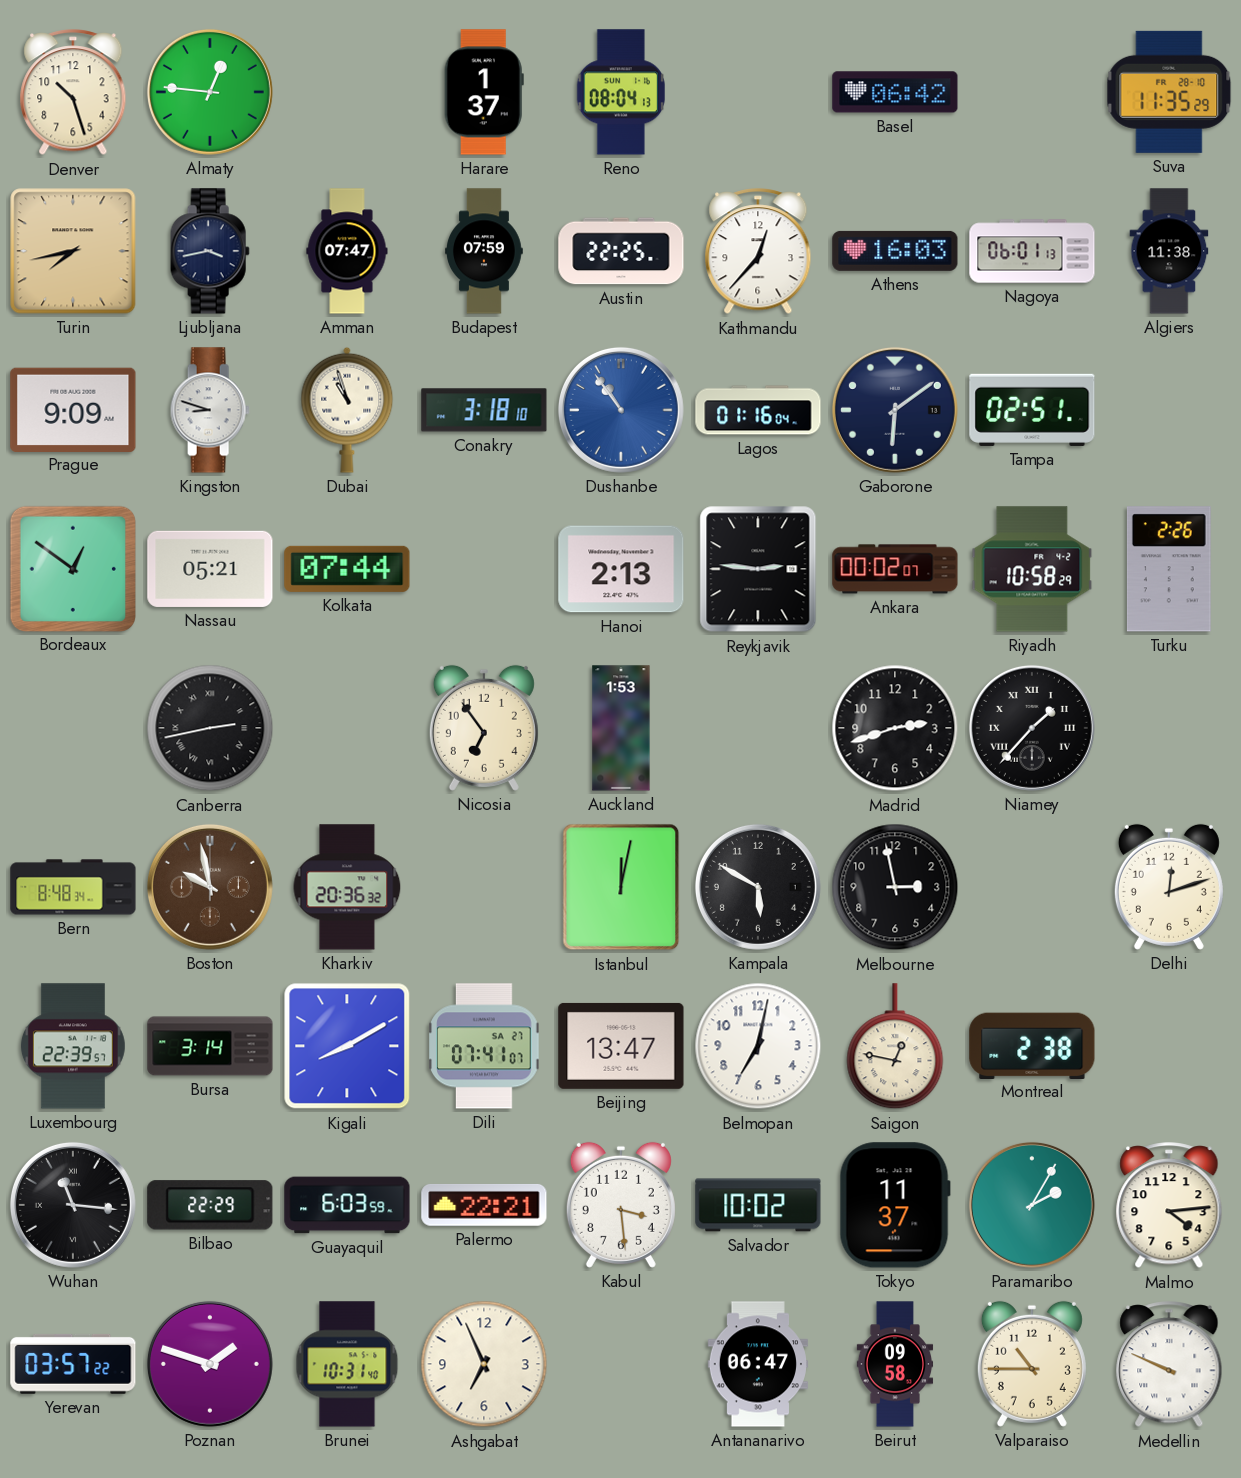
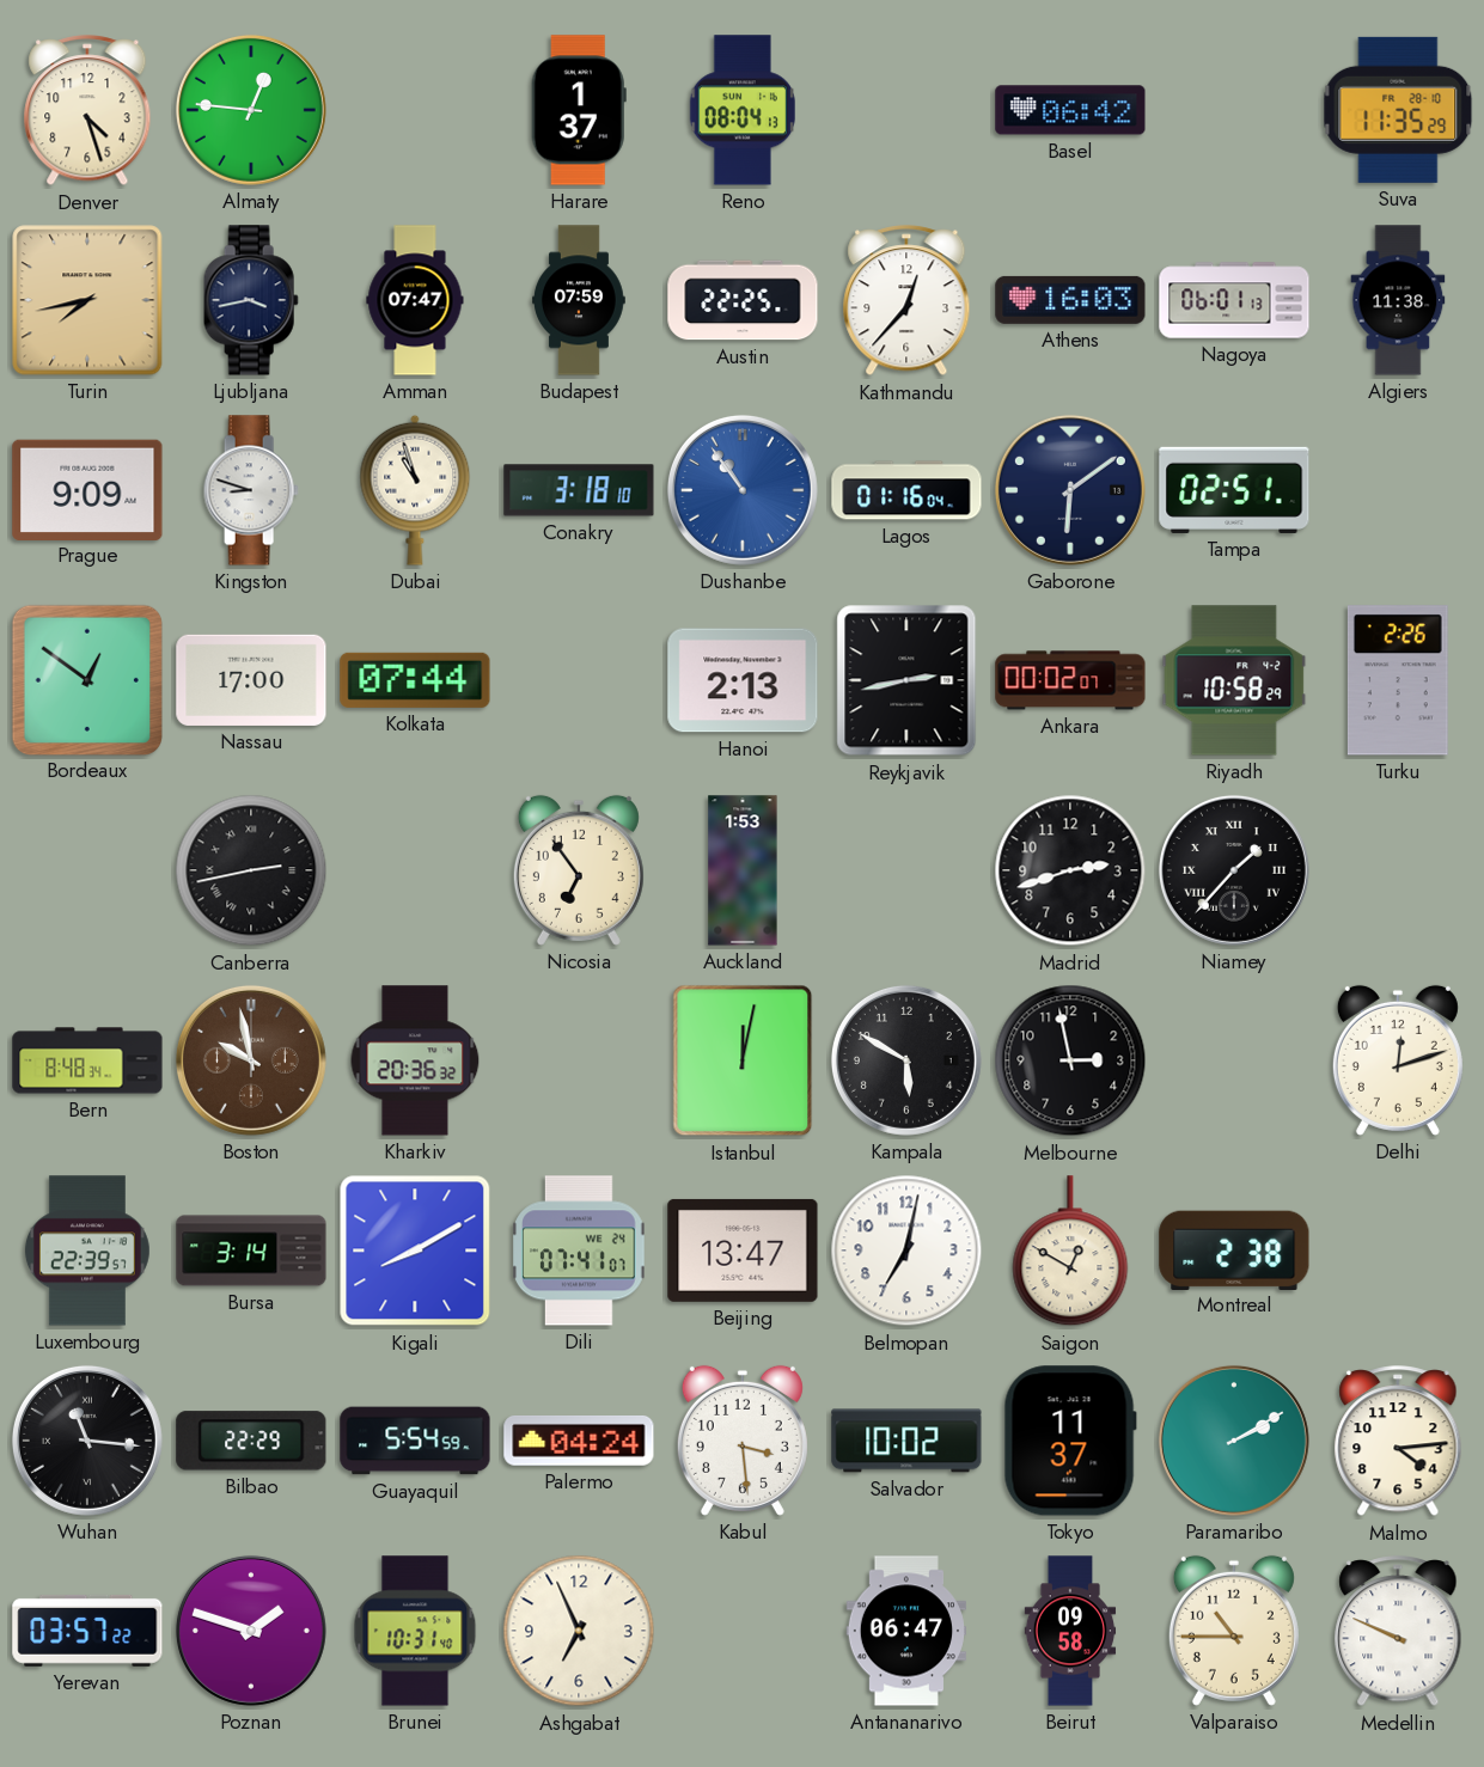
Denver: 10:27 -> 4:27 (87, 111)
Nassau: 05:21 -> 17:00 (251, 680)
Reykjavik: 2:46 -> 2:43 (906, 680)
Dili date: SA 27 -> WE 24 (579, 1251)
Saigon: 12:47 -> 12:50 (1070, 1252)
Guayaquil: 6:03 -> 5:54 (415, 1441)
Palermo: 22:21 -> 04:24 (579, 1441)
Paramaribo: 2:05 -> 2:10 (1234, 1441)
